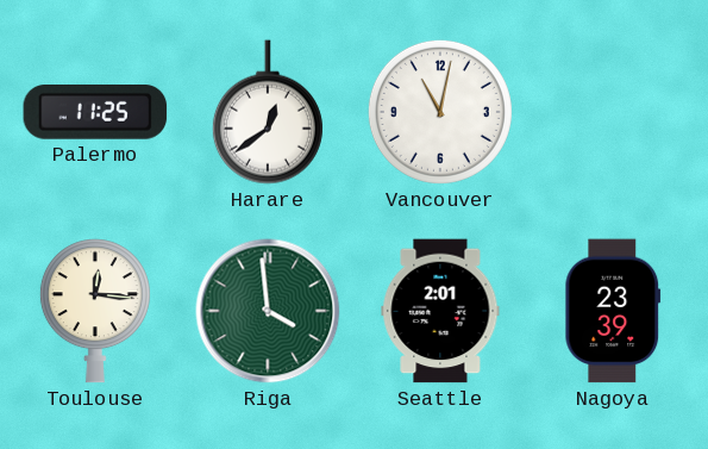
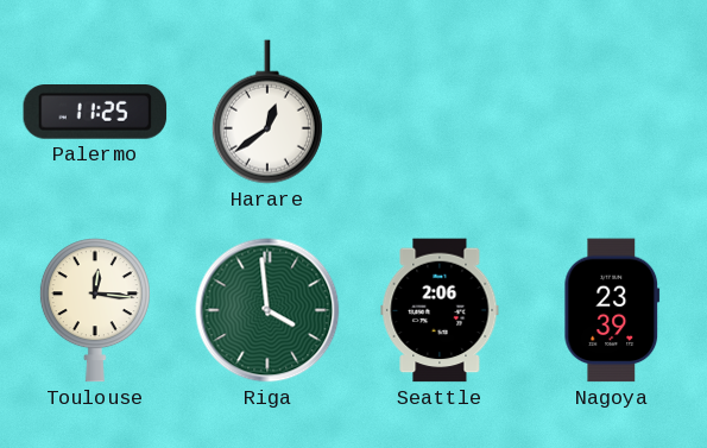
Vancouver: 11:02 -> none (440, 112)
Seattle: 2:01 -> 2:06 (440, 310)
